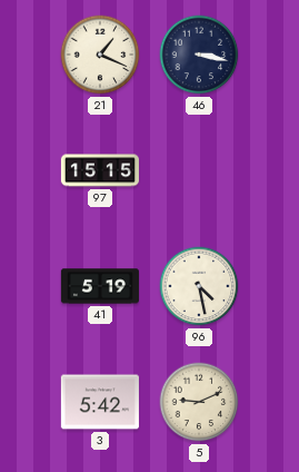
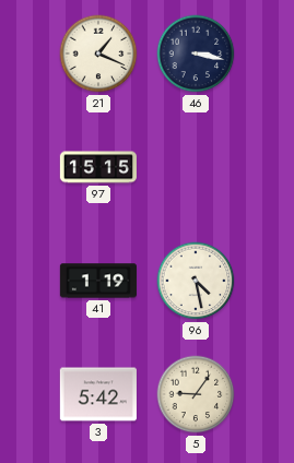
41: 5:19 -> 1:19 (98, 281)
5: 9:11 -> 9:06 (196, 394)
